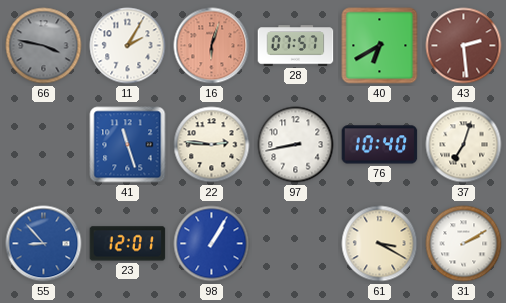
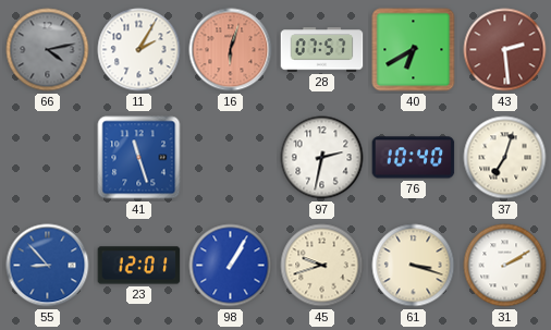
66: 3:47 -> 4:13 (48, 50)
22: 2:46 -> none (212, 145)
97: 8:43 -> 2:32 (322, 158)
45: none -> 9:42 (322, 266)
61: 3:20 -> 3:18 (414, 266)
